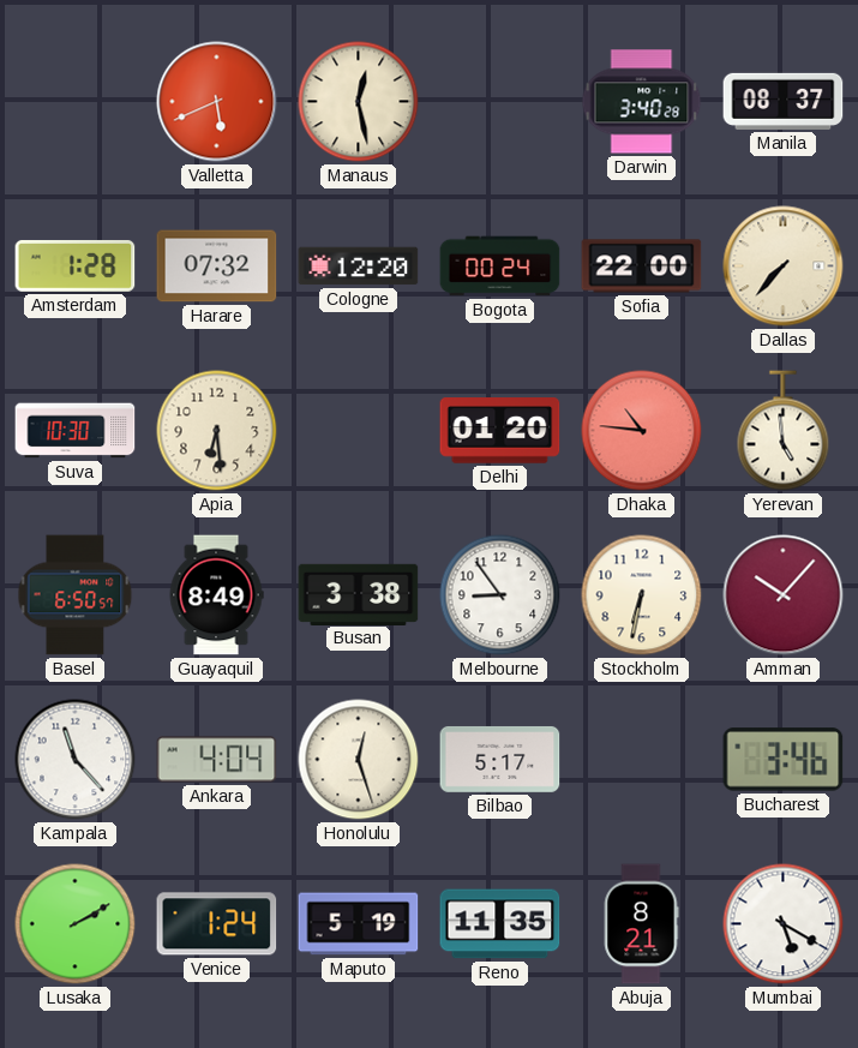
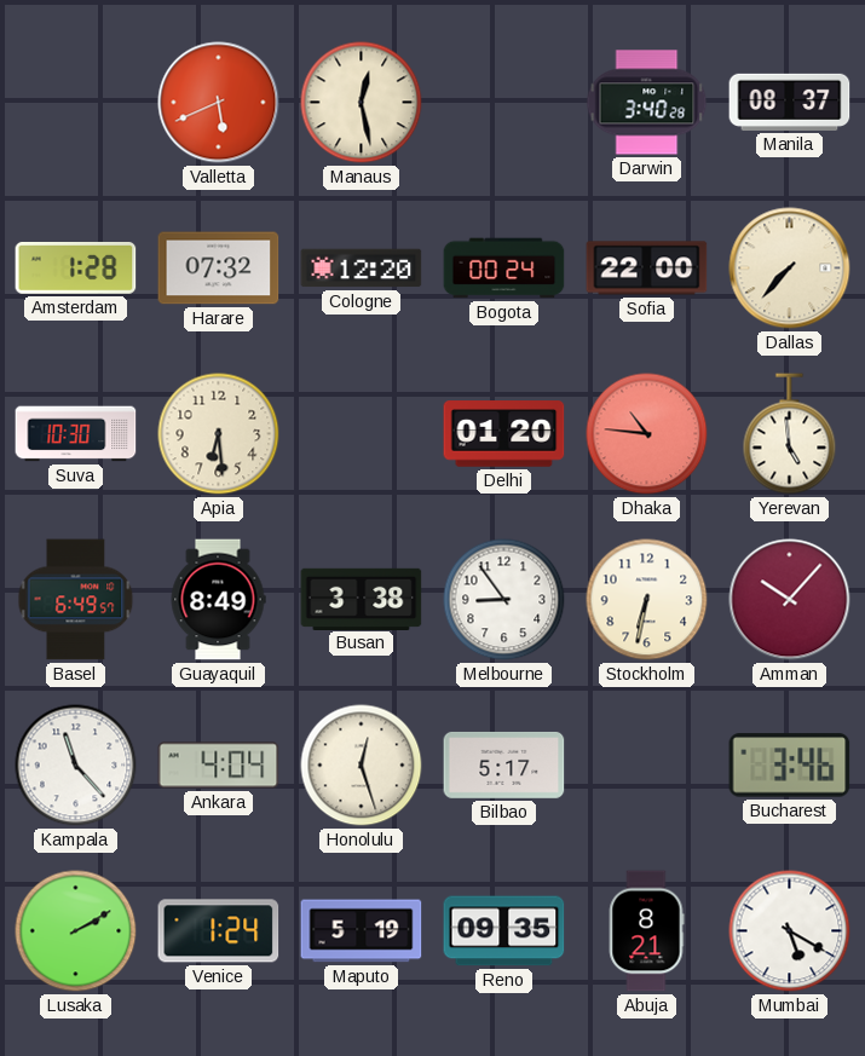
Basel: 6:50 -> 6:49 (76, 600)
Reno: 11:35 -> 09:35 (504, 931)
